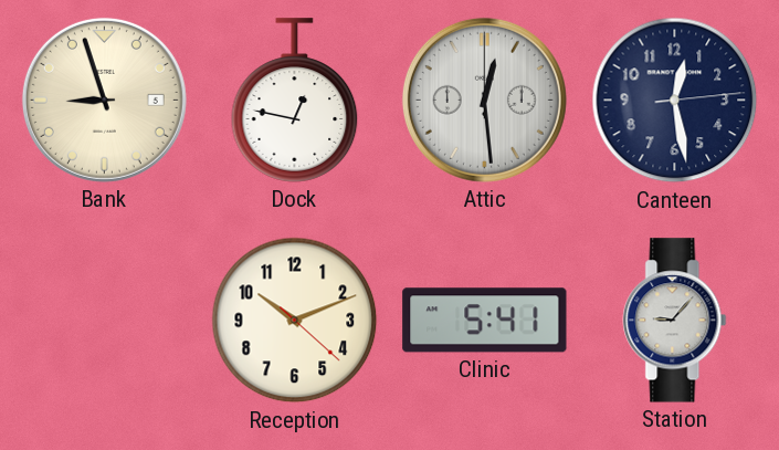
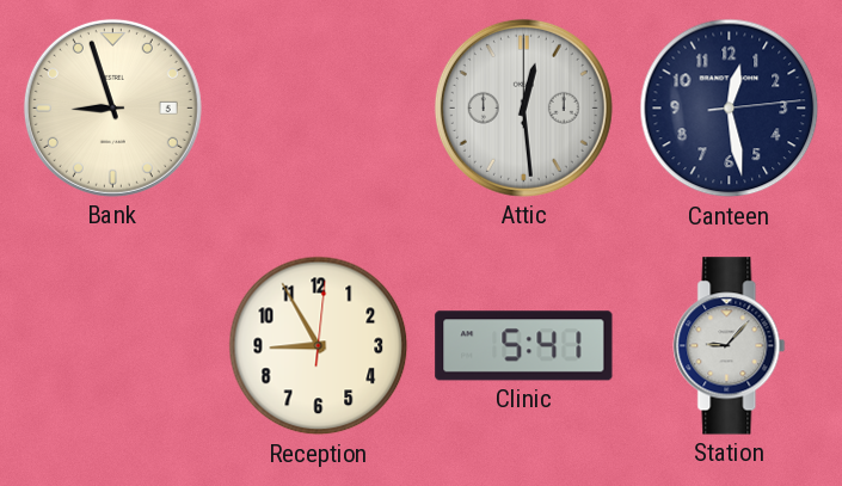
Dock: 12:47 -> none (295, 101)
Reception: 10:11 -> 8:55 (319, 346)
